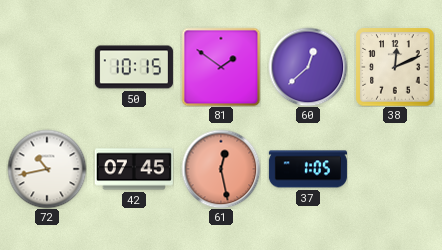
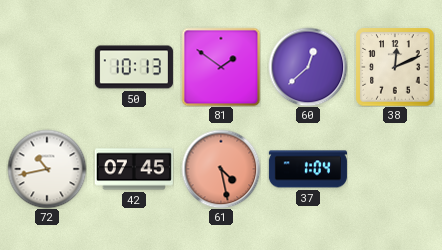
50: 10:15 -> 10:13 (134, 67)
61: 12:28 -> 4:28 (221, 169)
37: 1:05 -> 1:04 (308, 169)
